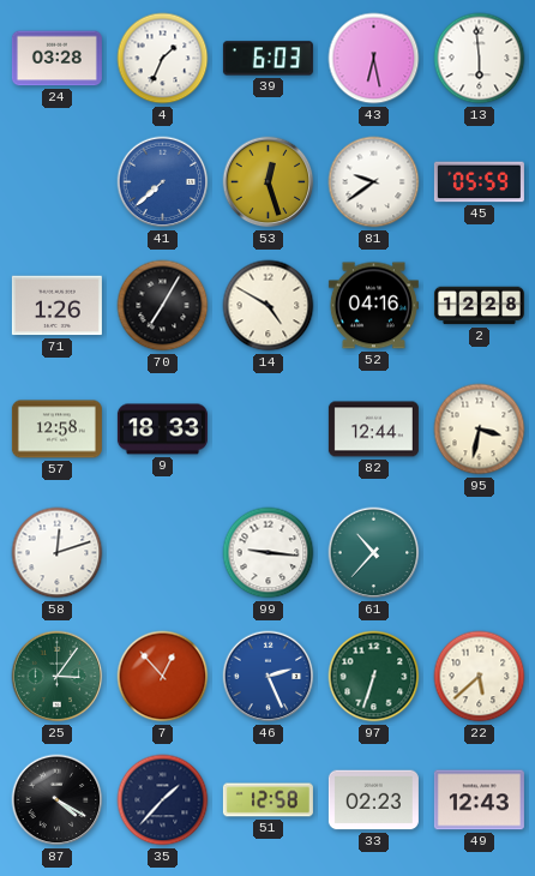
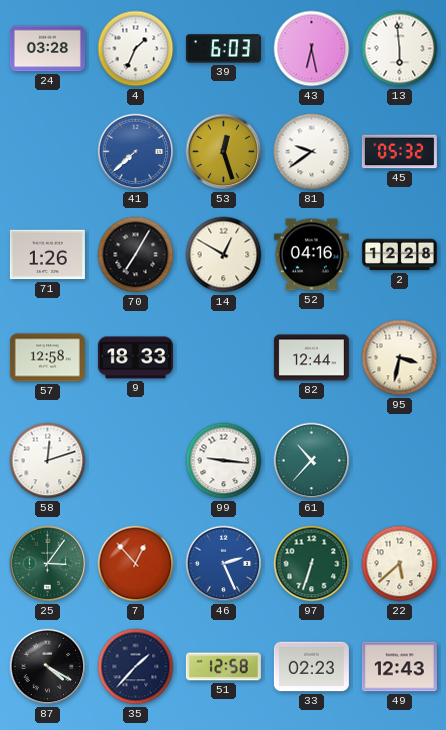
45: 05:59 -> 05:32 (399, 152)
14: 4:50 -> 12:50 (224, 255)
